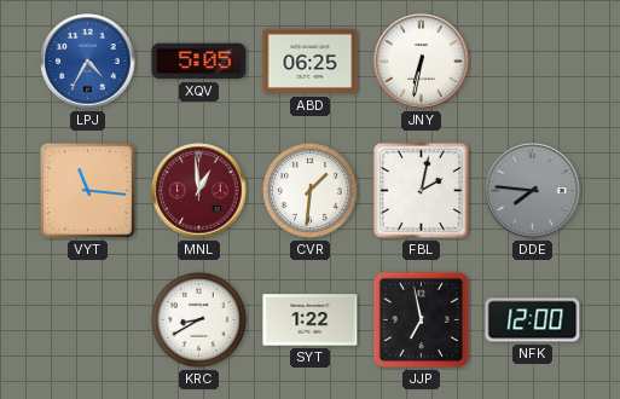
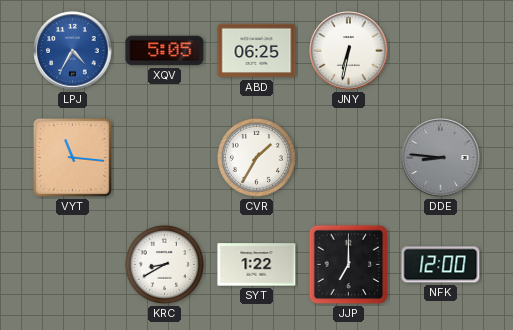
MNL: 12:59 -> none (199, 191)
CVR: 1:31 -> 1:35 (257, 158)
FBL: 2:02 -> none (421, 190)
DDE: 7:46 -> 8:46 (441, 158)
JJP: 6:58 -> 7:00 (349, 265)
